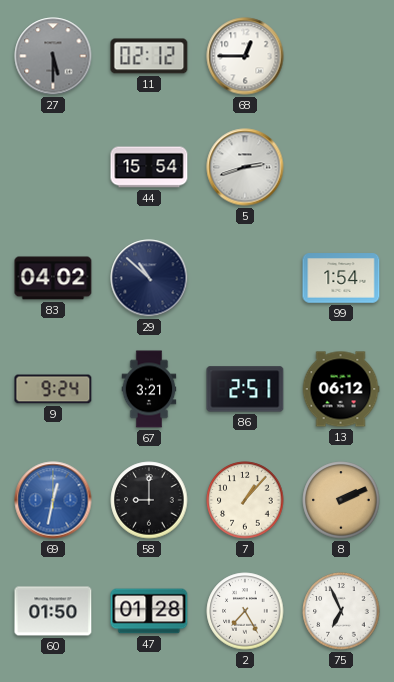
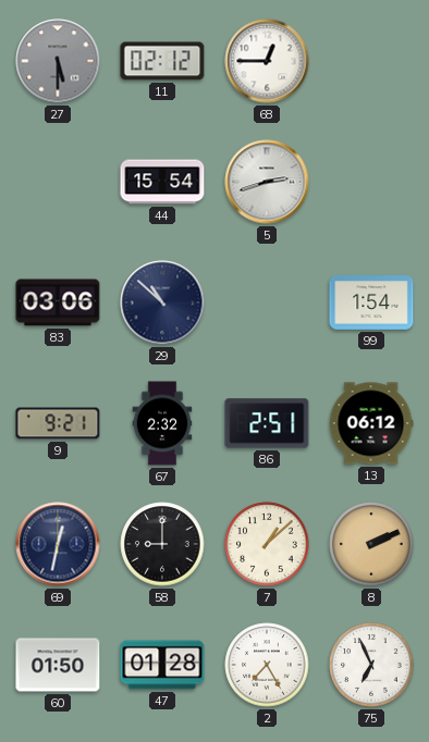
83: 04:02 -> 03:06 (58, 302)
9: 9:24 -> 9:21 (58, 423)
67: 3:21 -> 2:32 (162, 423)
69 dial: blue -> navy (58, 544)
7: 1:07 -> 1:08 (267, 544)
